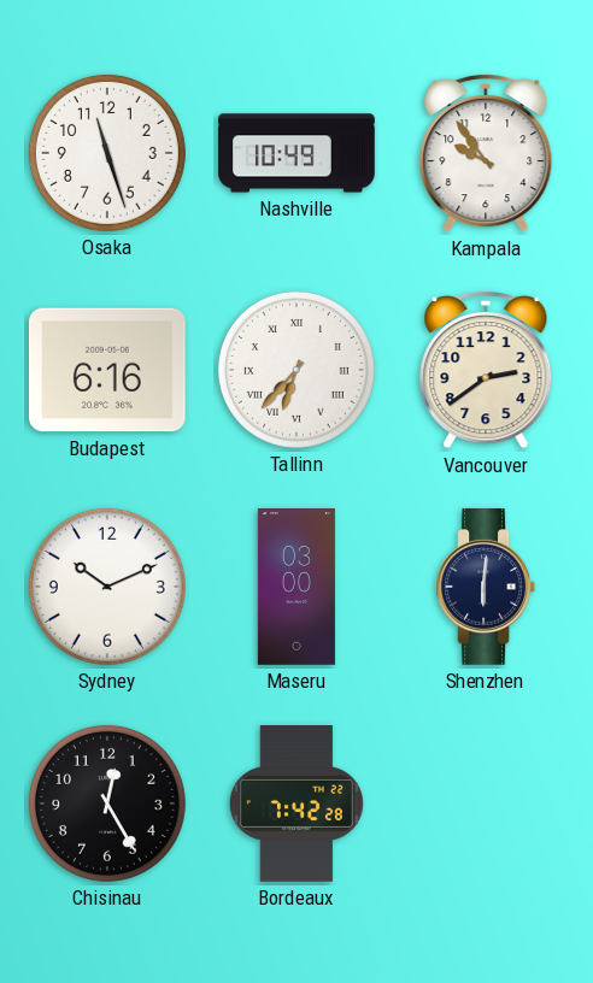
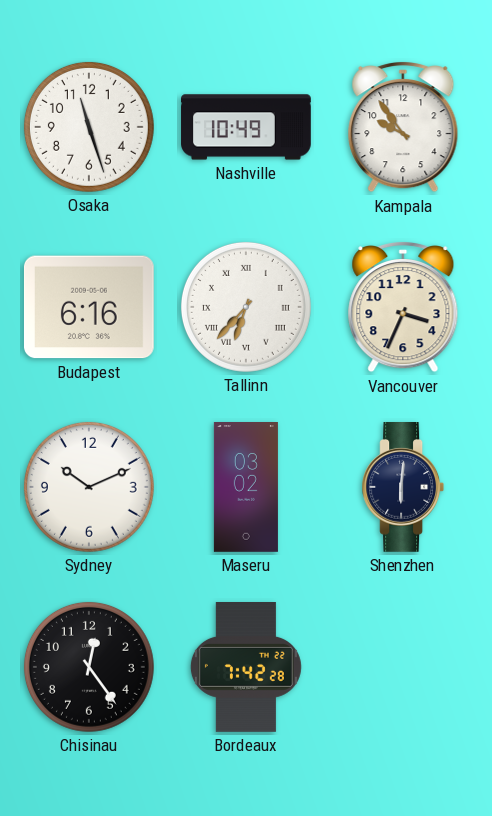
Vancouver: 2:39 -> 3:34 (403, 308)
Maseru: 03:00 -> 03:02 (246, 488)
Chisinau: 12:25 -> 12:24 (89, 667)
